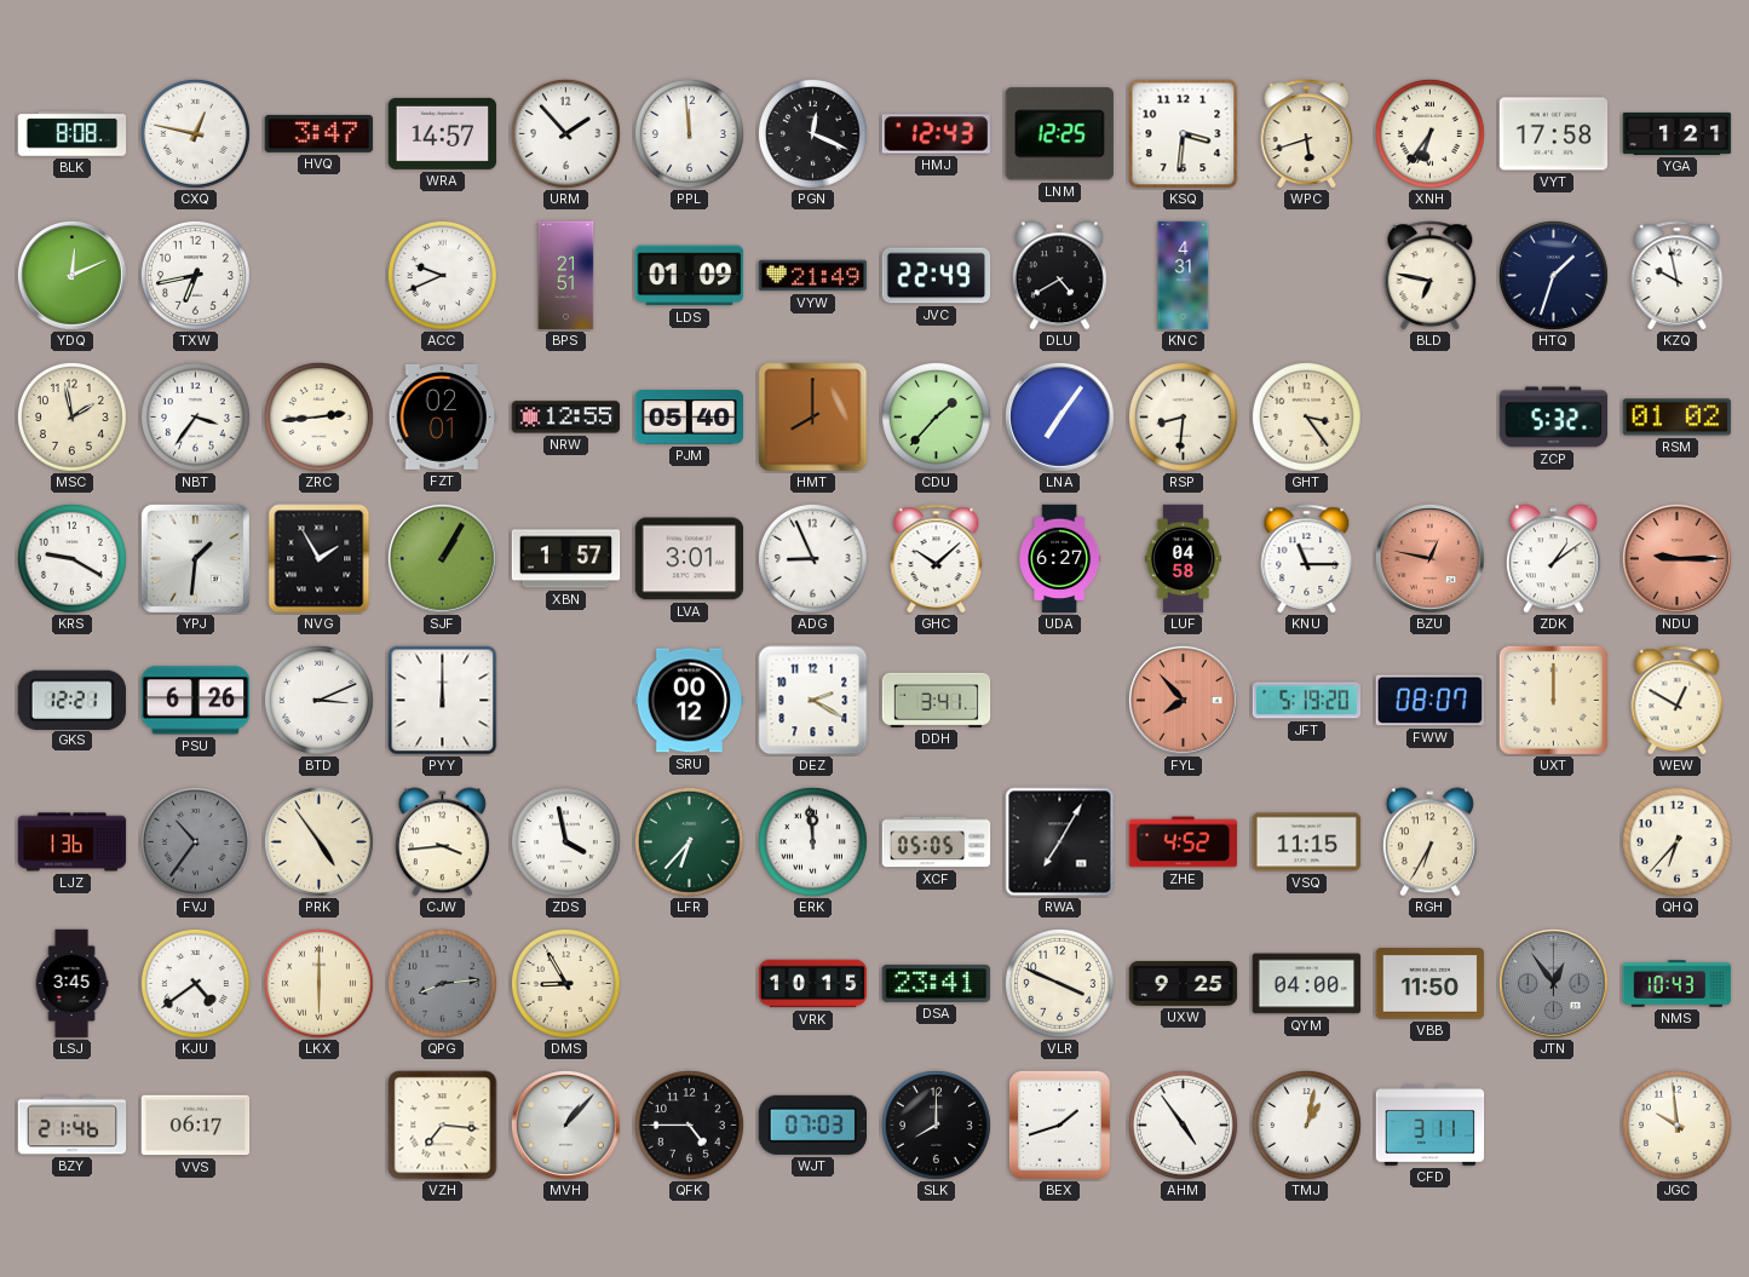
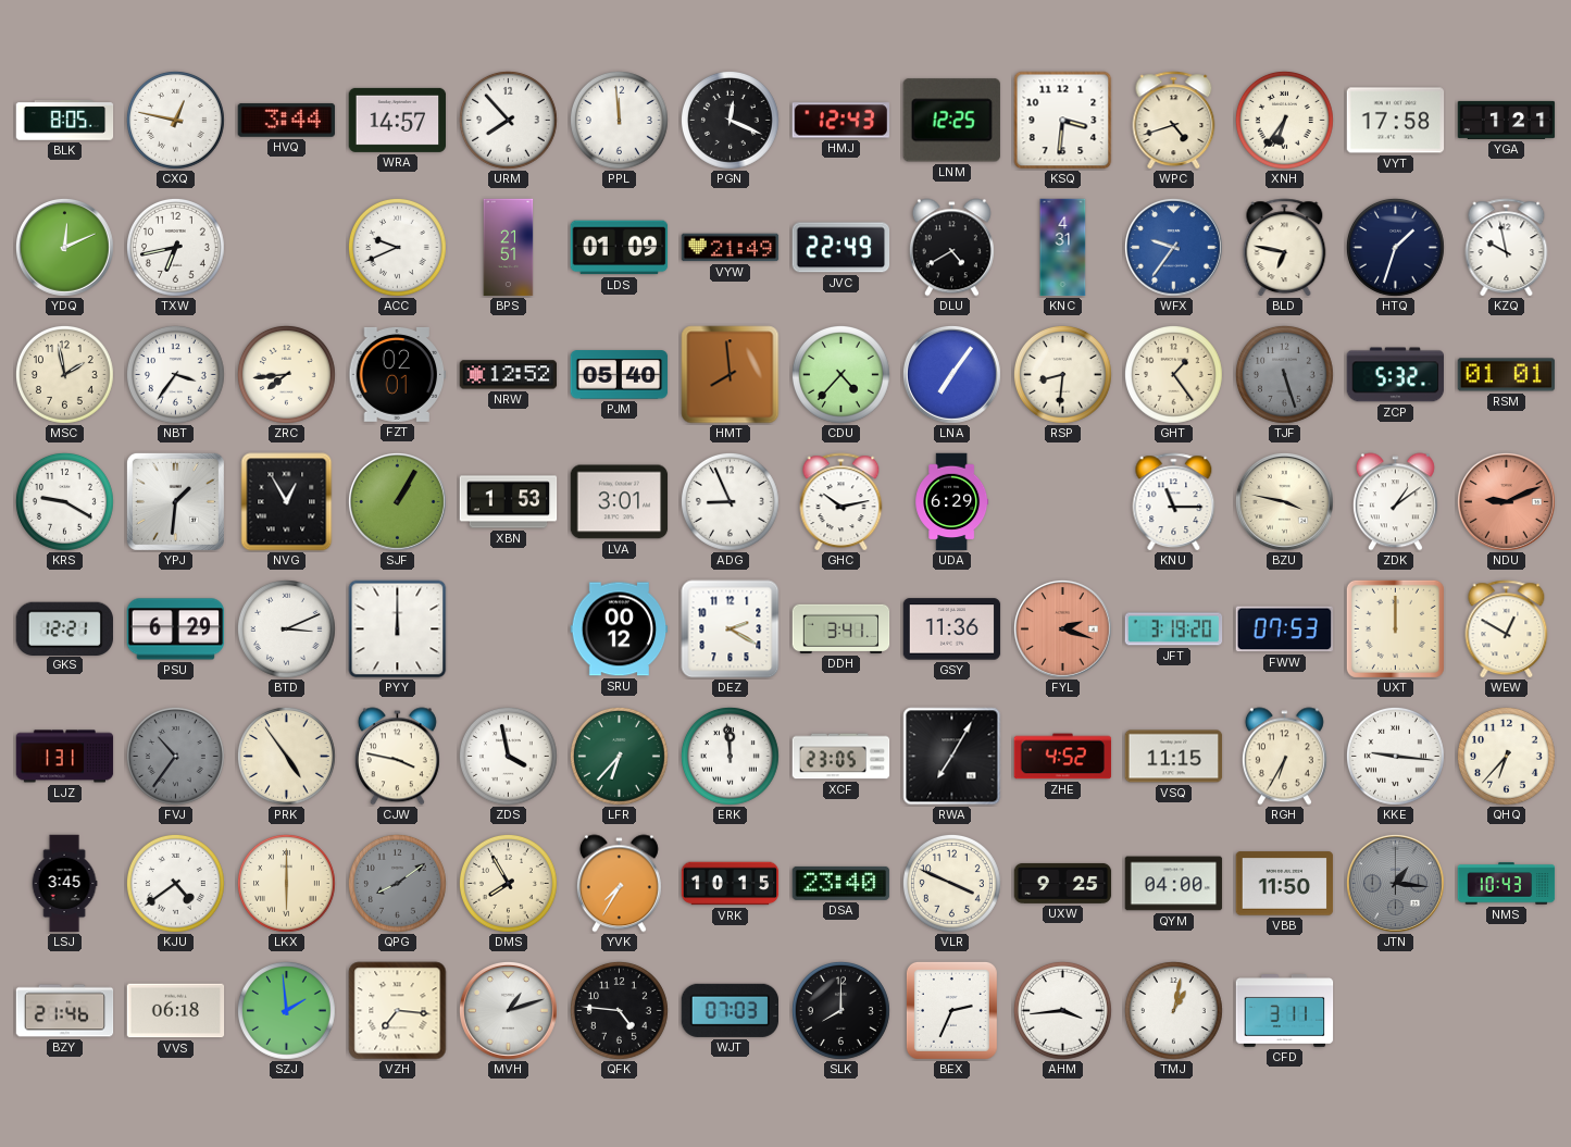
BLK: 8:08 -> 8:05 (65, 121)
HVQ: 3:47 -> 3:44 (287, 120)
URM: 1:53 -> 7:53 (508, 120)
WPC: 5:42 -> 4:42 (1174, 121)
WFX: none -> 9:36 (1173, 247)
ZRC: 2:44 -> 7:44 (286, 374)
NRW: 12:55 -> 12:52 (509, 375)
HMT: 8:00 -> 7:59 (731, 375)
CDU: 1:37 -> 4:37 (840, 374)
GHT: 3:24 -> 1:24 (1173, 374)
TJF: none -> 5:27 (1284, 374)
RSM: 01:02 -> 01:01 (1507, 375)
NVG: 1:55 -> 12:55 (287, 502)
XBN: 1:57 -> 1:53 (509, 502)
GHC: 10:08 -> 10:13 (841, 502)
UDA: 6:27 -> 6:29 (952, 502)
LUF: 04:58 -> none (1183, 559)
BZU: 12:47 -> 3:47 (1284, 501)
BZU dial: salmon -> cream (1284, 501)
NDU: 9:15 -> 9:11 (1506, 501)
PSU: 6:26 -> 6:29 (176, 629)
GSY: none -> 11:36 (952, 629)
FYL: 7:53 -> 2:18 (1062, 628)
JFT: 5:19 -> 3:19 (1174, 629)
FWW: 08:07 -> 07:53 (1285, 629)
LJZ: 1:36 -> 1:31 (65, 757)
CJW: 3:44 -> 3:47 (397, 757)
XCF: 05:05 -> 23:05 (841, 757)
KKE: none -> 9:16 (1395, 756)
QPG: 8:14 -> 8:09 (397, 883)
DMS: 8:55 -> 7:55 (508, 883)
YVK: none -> 7:35 (619, 884)
DSA: 23:41 -> 23:40 (841, 883)
JTN: 12:54 -> 1:16 (1395, 883)
VVS: 06:17 -> 06:18 (176, 1011)
SZJ: none -> 1:59 (286, 1010)
MVH: 1:07 -> 1:12 (508, 1010)
QFK: 4:45 -> 4:46 (619, 1010)
BEX: 1:42 -> 2:34 (951, 1010)
AHM: 4:54 -> 3:44 (1062, 1010)
JGC: 9:59 -> none (1676, 1124)
